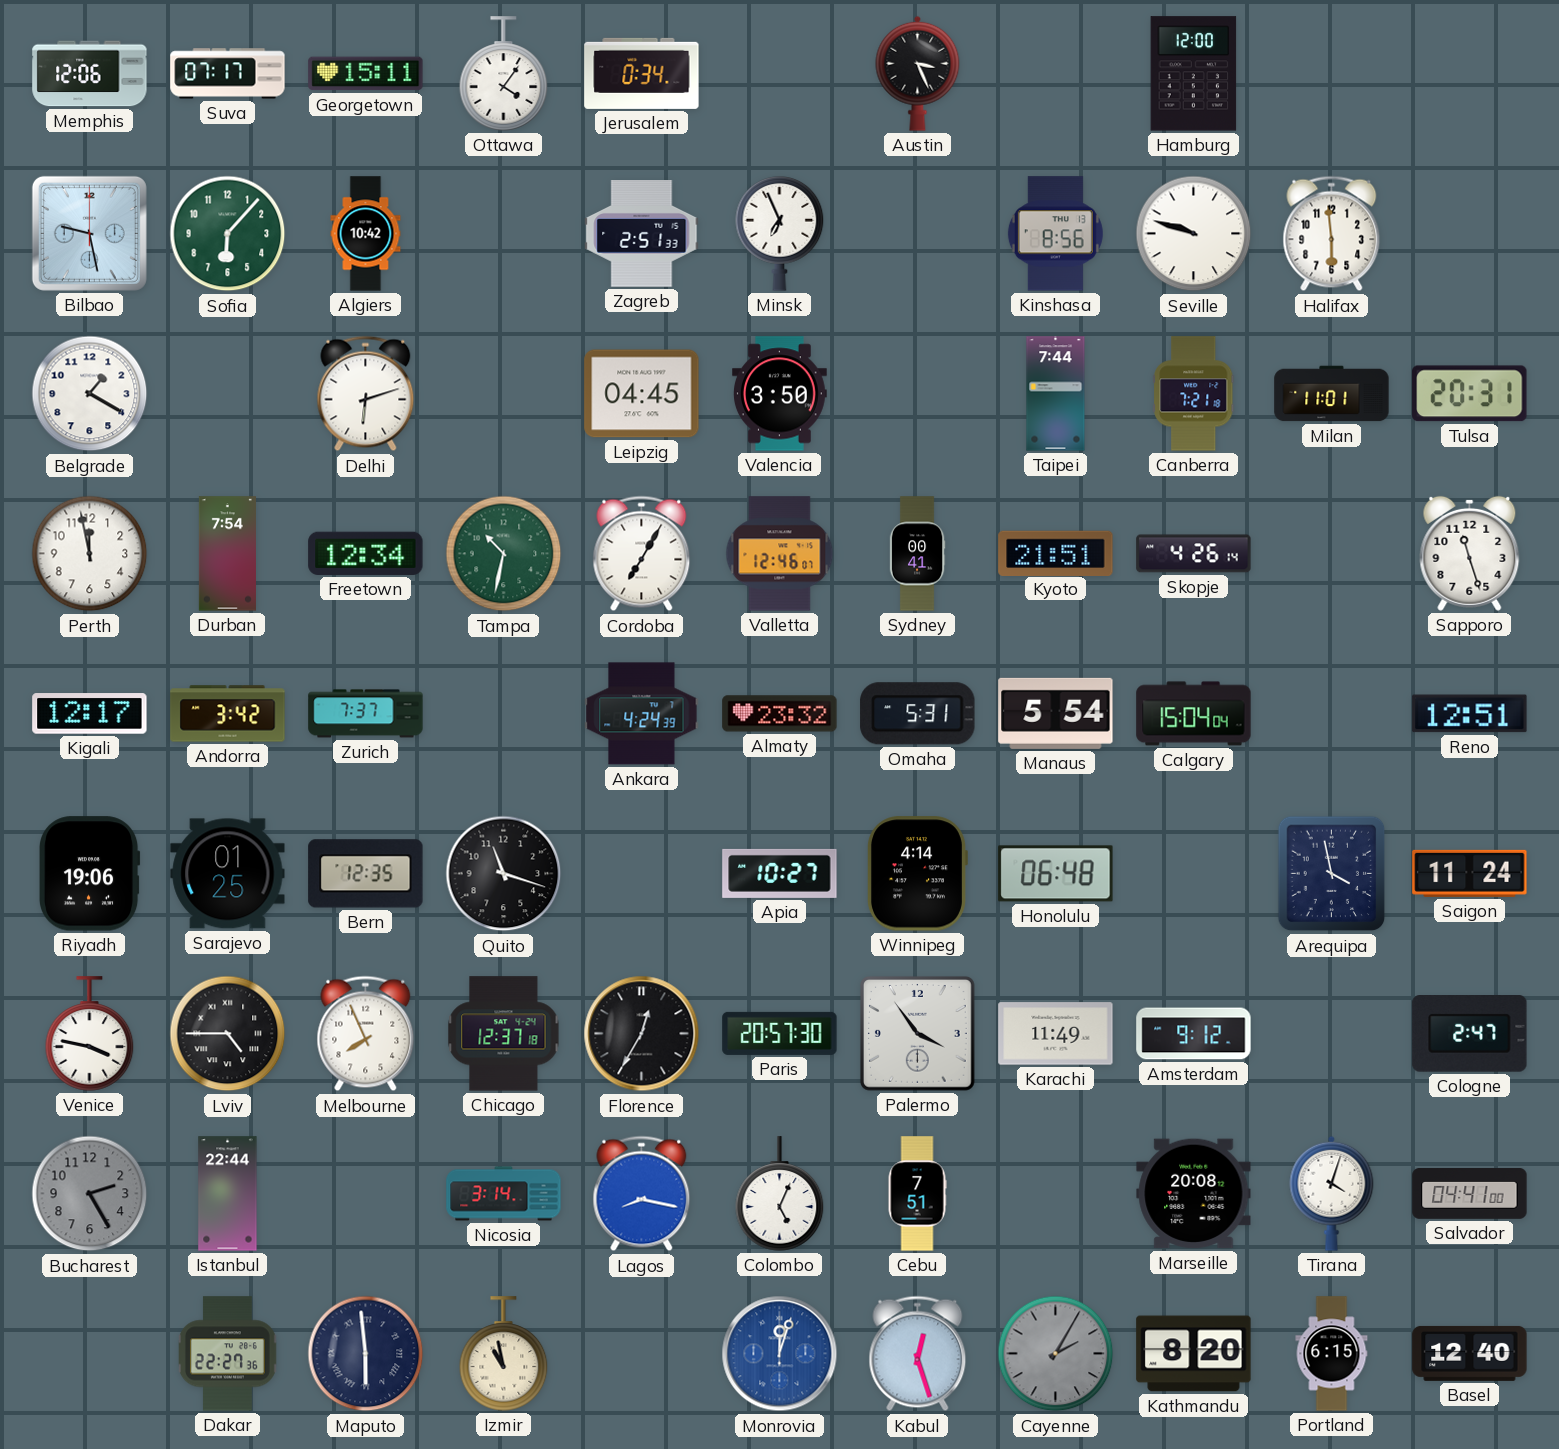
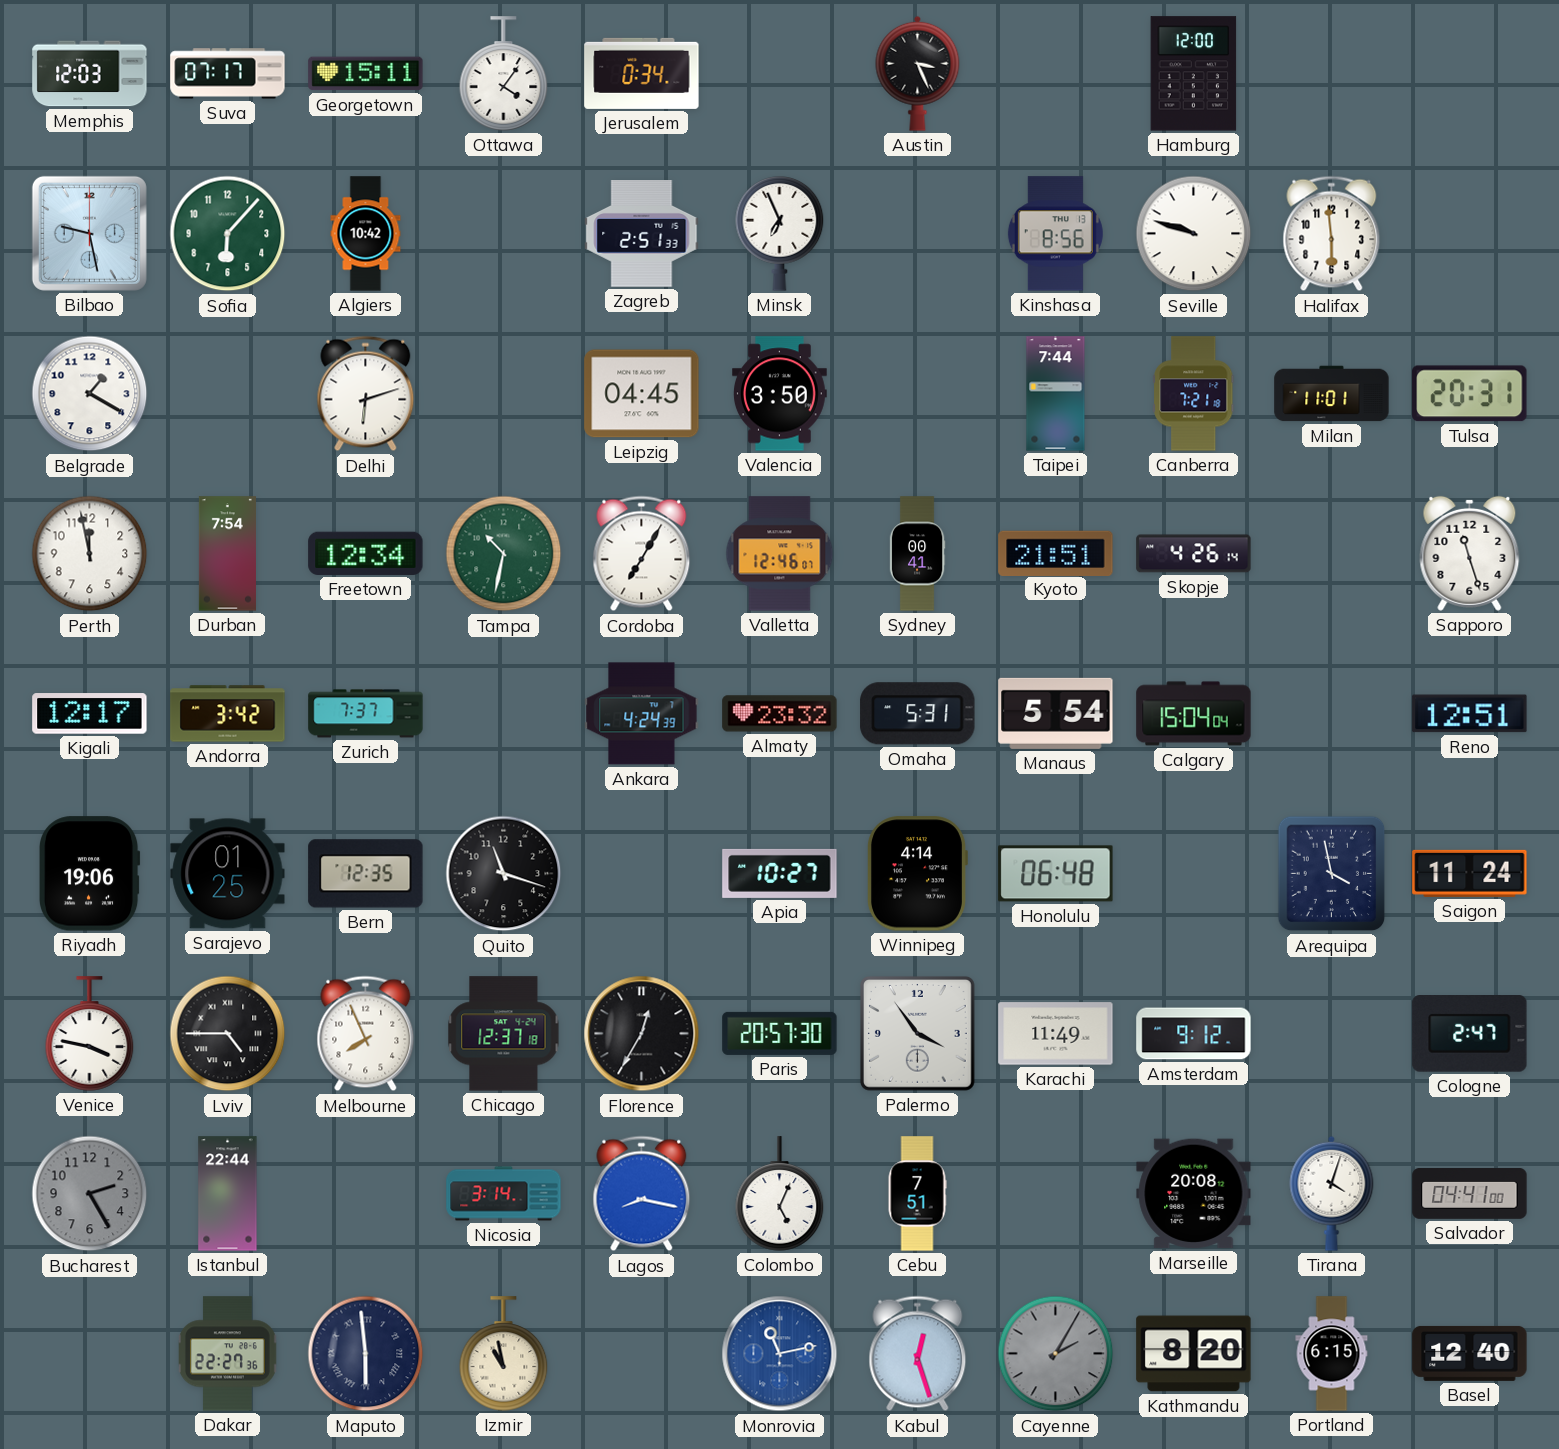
Memphis: 12:06 -> 12:03 (90, 74)
Monrovia: 12:03 -> 11:13 (780, 1354)
